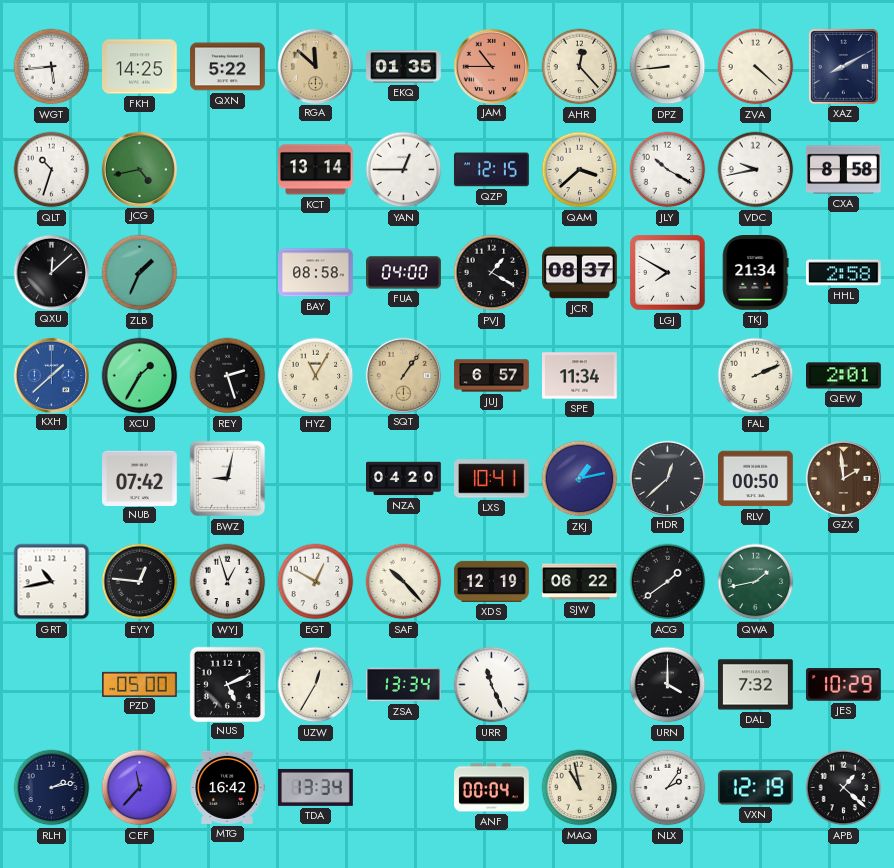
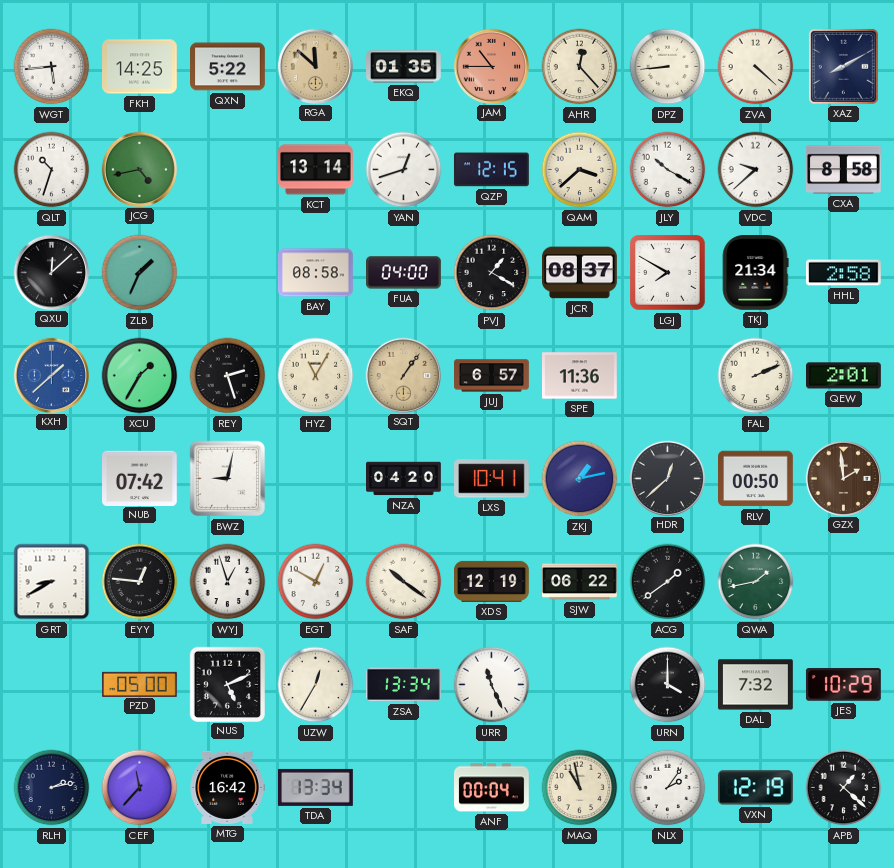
YAN: 12:45 -> 12:42 (404, 170)
VDC: 9:43 -> 9:38 (756, 170)
SPE: 11:34 -> 11:36 (580, 376)
GRT: 10:43 -> 8:40 (52, 582)
SAF: 10:23 -> 10:21 (404, 582)
